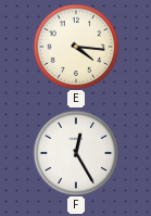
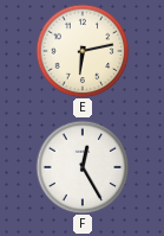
E: 4:16 -> 6:13 (83, 51)
